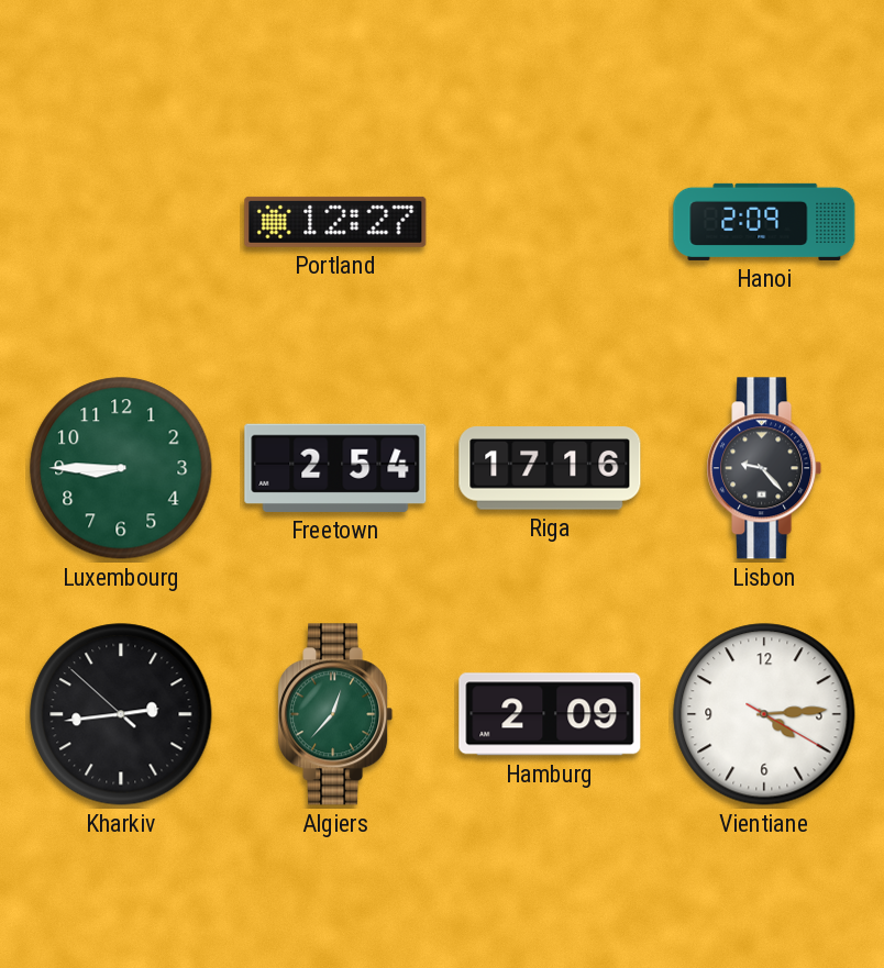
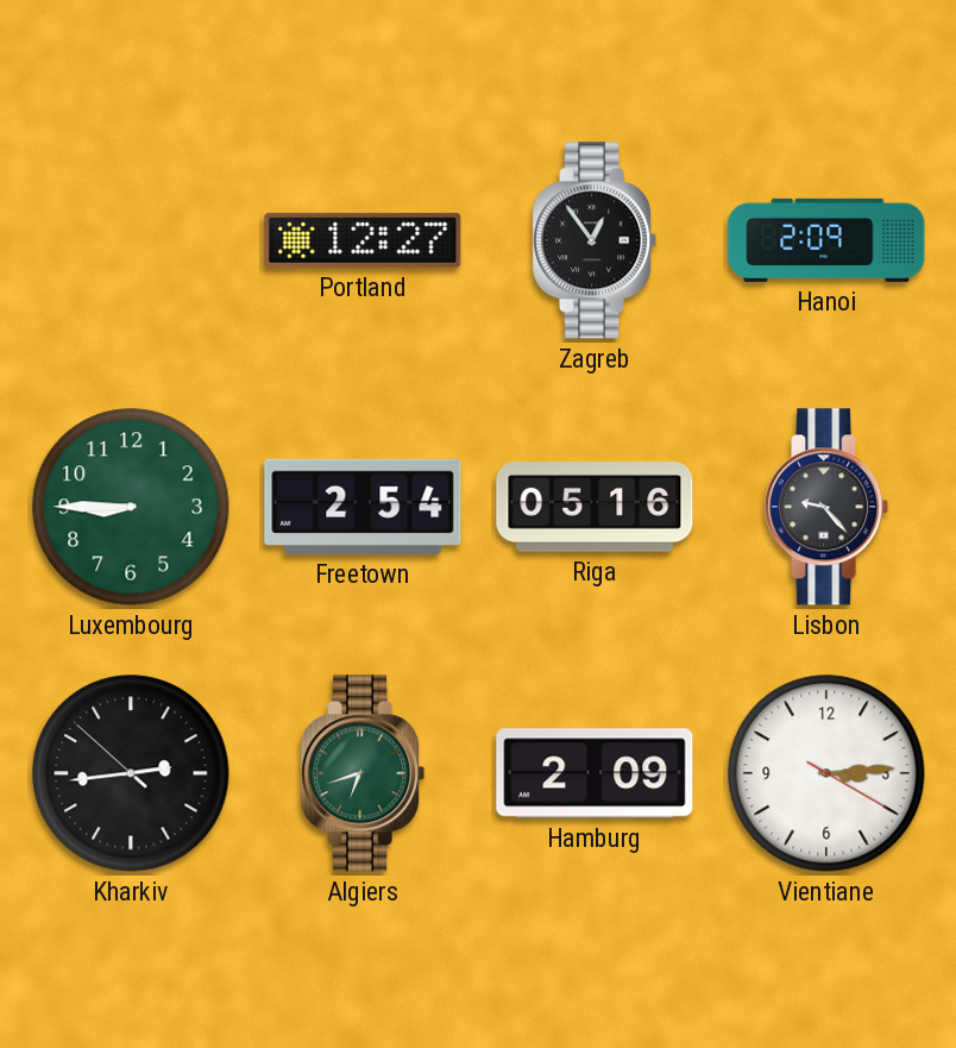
Zagreb: none -> 12:54 (595, 240)
Riga: 17:16 -> 05:16 (595, 507)
Algiers: 12:37 -> 6:42 (363, 773)
Vientiane: 4:14 -> 3:14 (826, 773)
